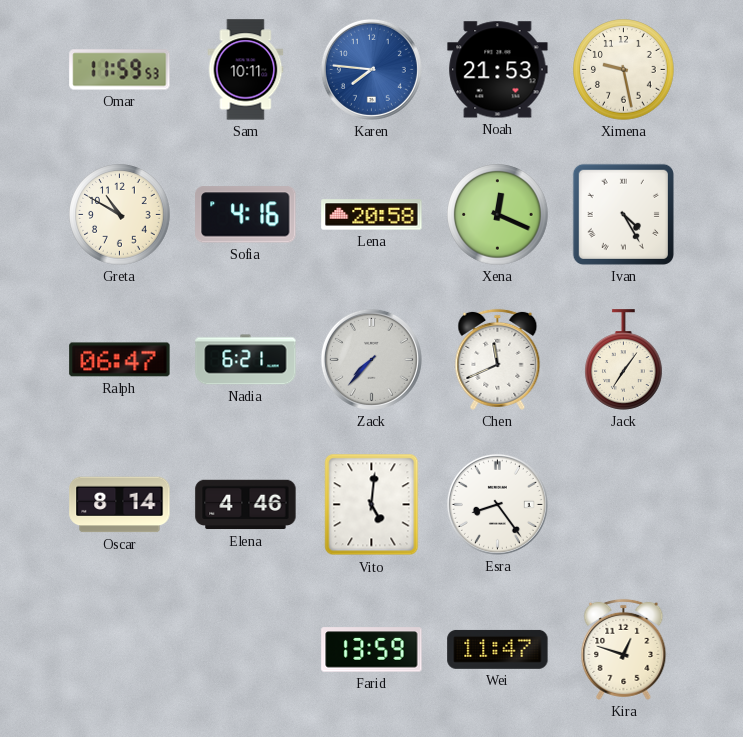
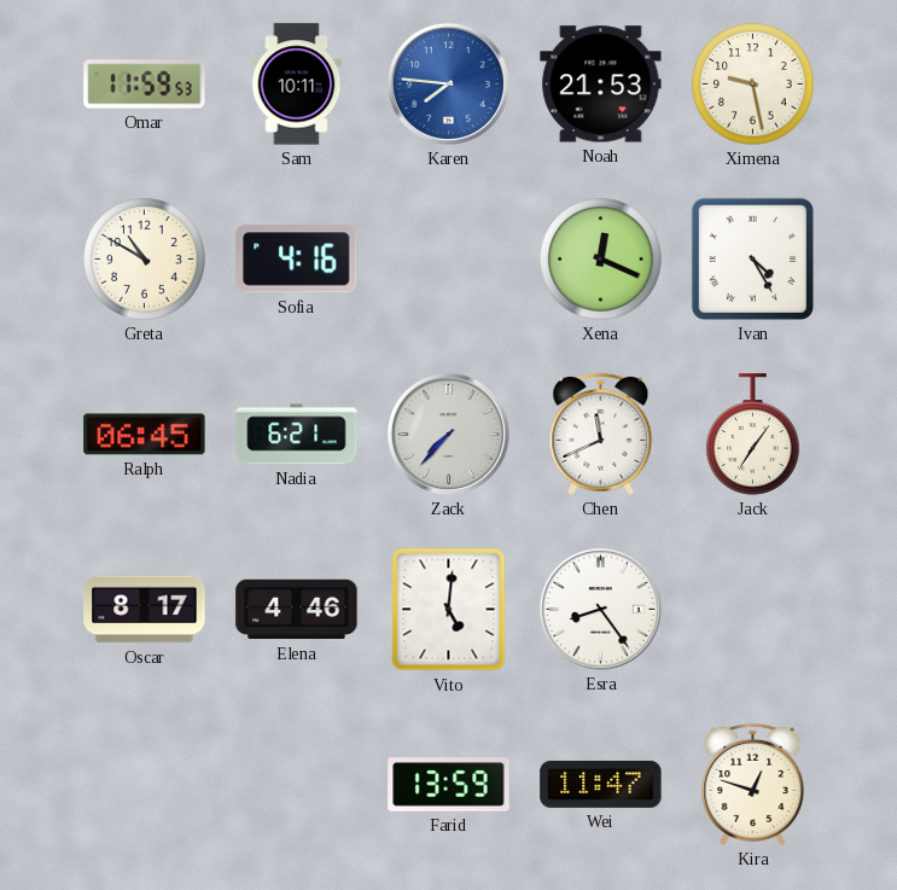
Lena: 20:58 -> none (372, 215)
Ralph: 06:47 -> 06:45 (145, 435)
Oscar: 8:14 -> 8:17 (145, 610)
